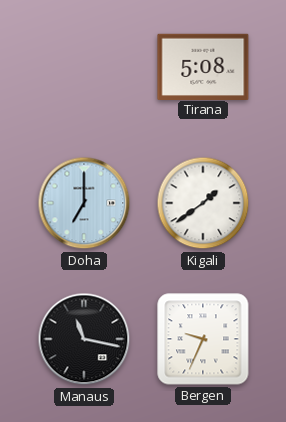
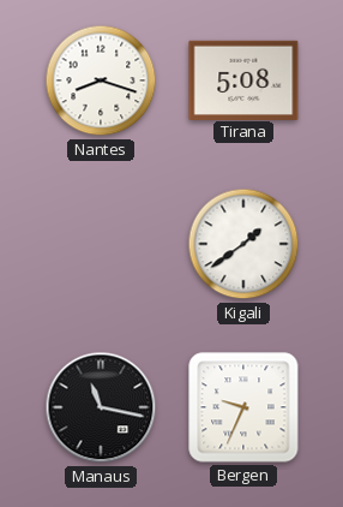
Nantes: none -> 8:18 (101, 80)
Doha: 7:00 -> none (84, 203)
